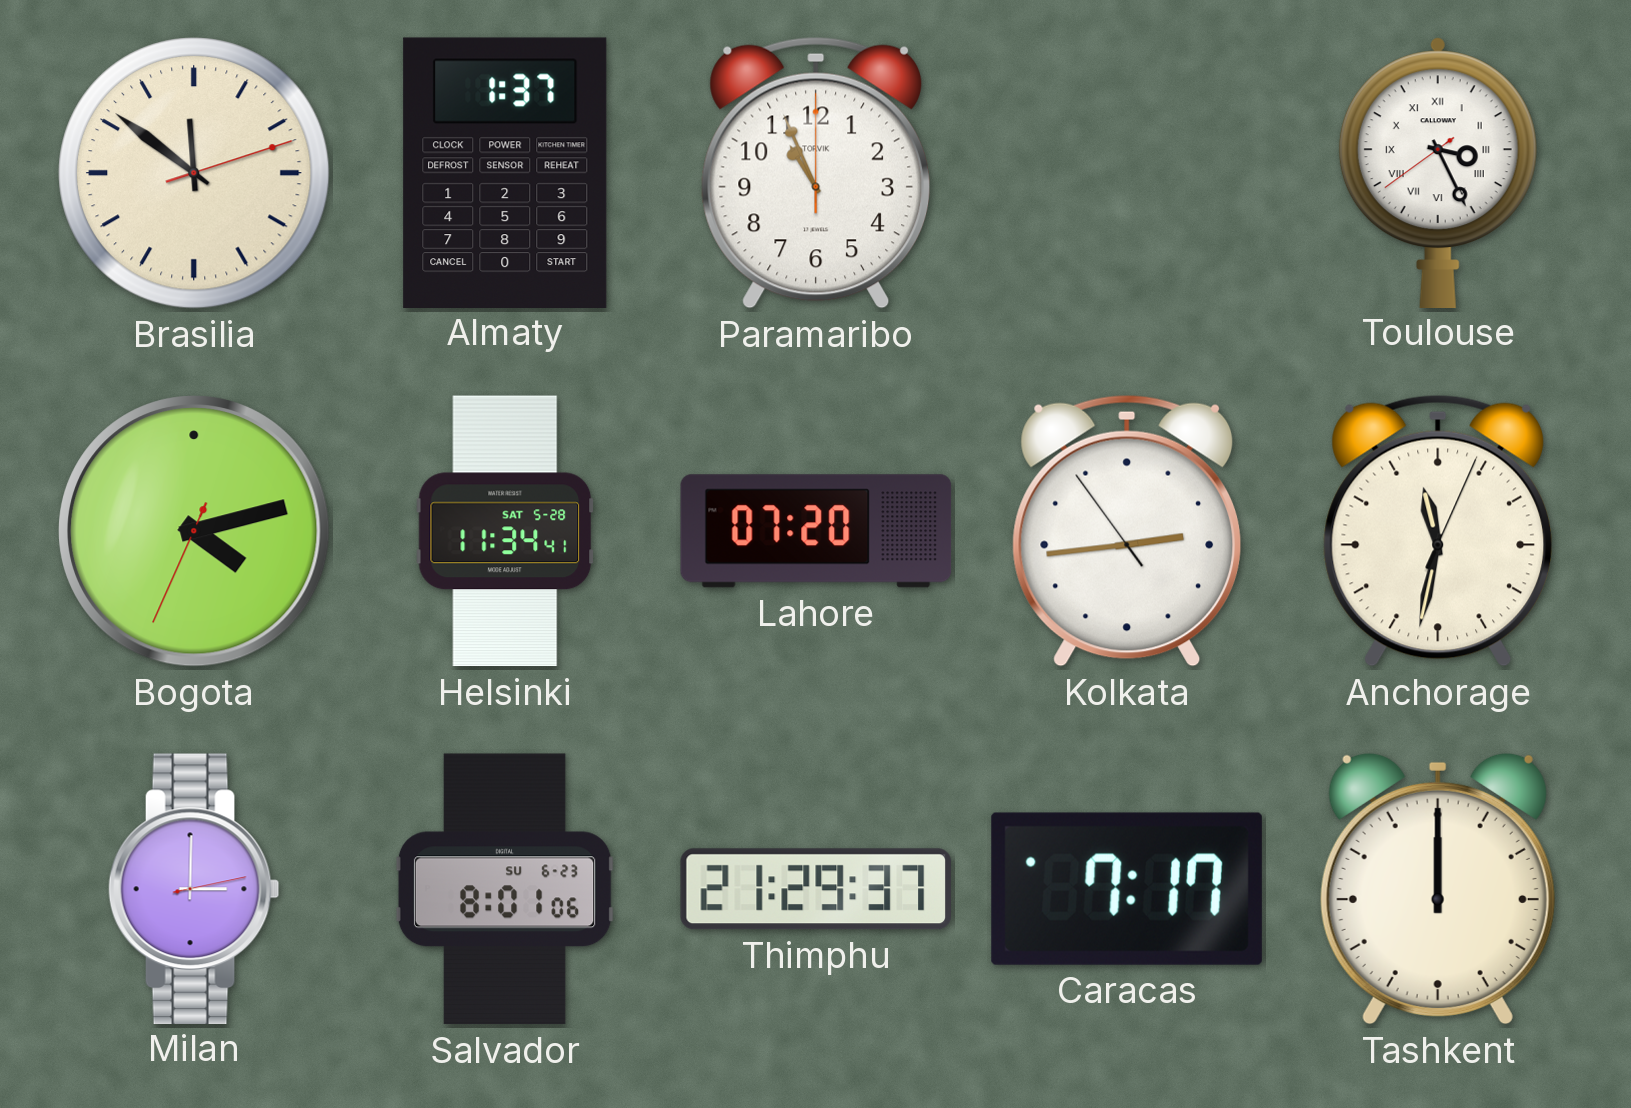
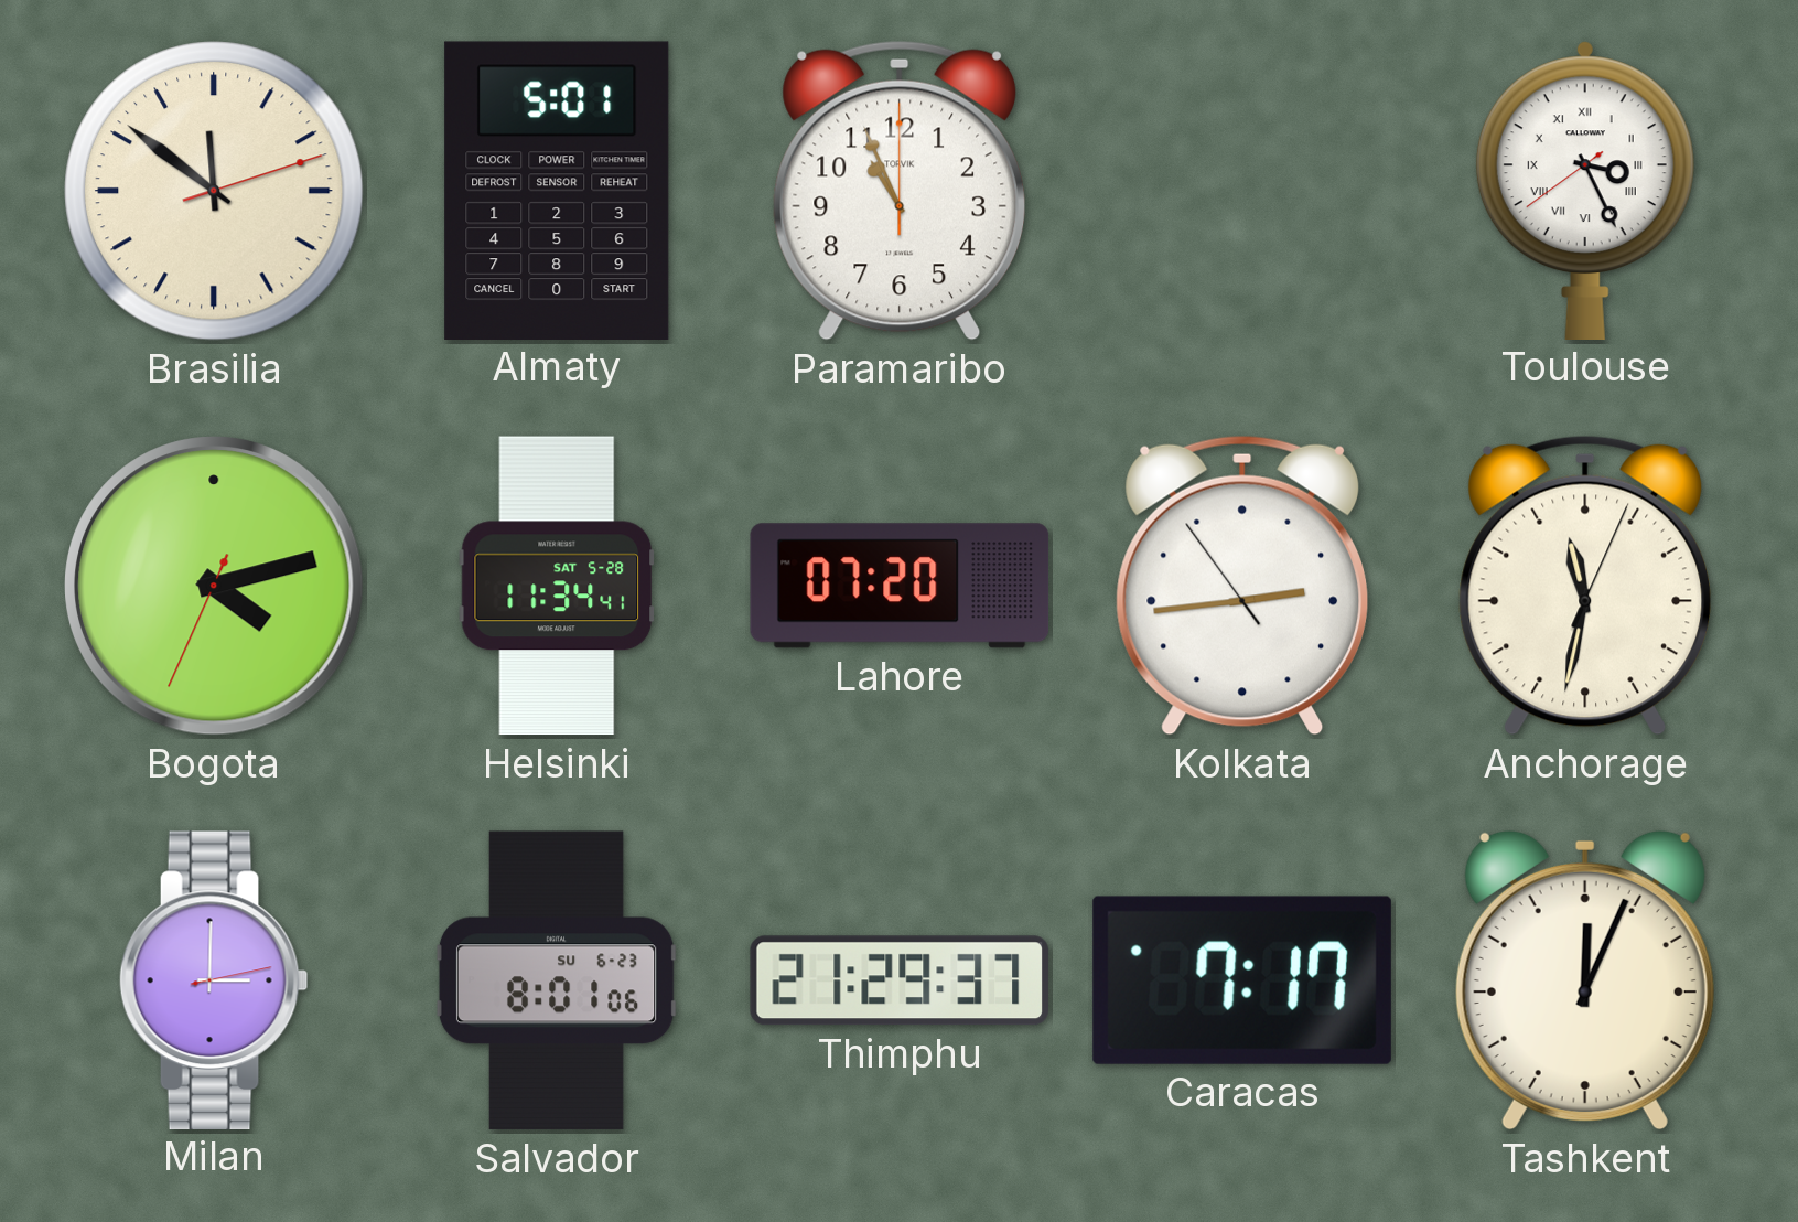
Almaty: 1:37 -> 5:01 (557, 190)
Tashkent: 12:00 -> 12:04 (1585, 980)
